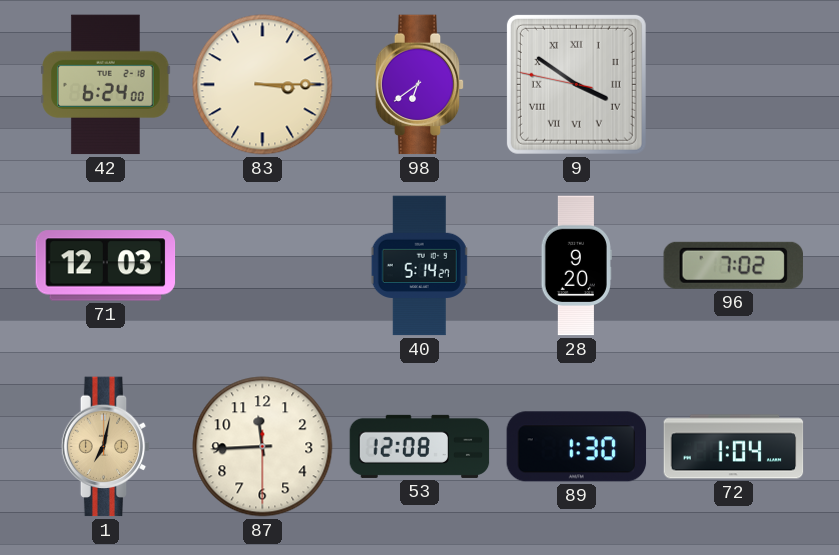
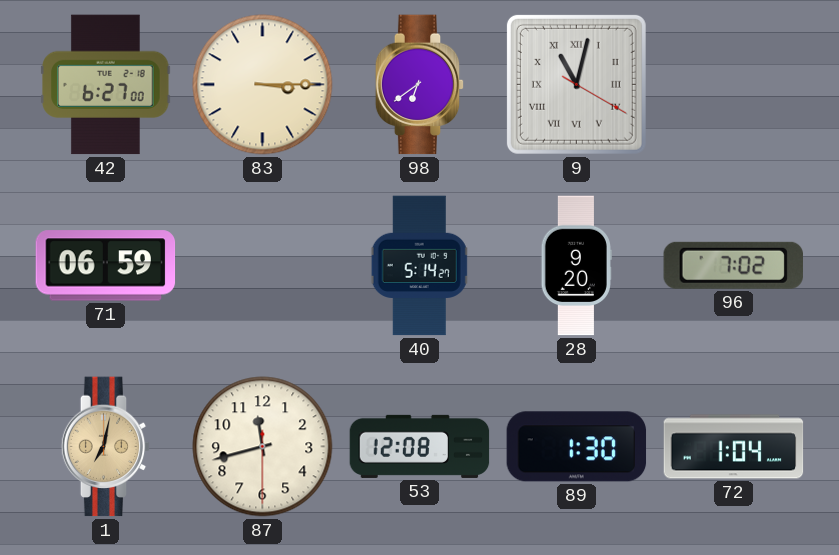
42: 6:24 -> 6:27 (106, 85)
9: 3:50 -> 11:02 (576, 84)
71: 12:03 -> 06:59 (106, 266)
87: 11:44 -> 11:42 (263, 447)
